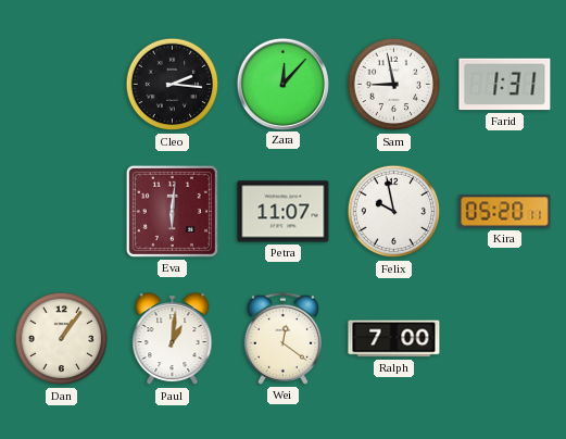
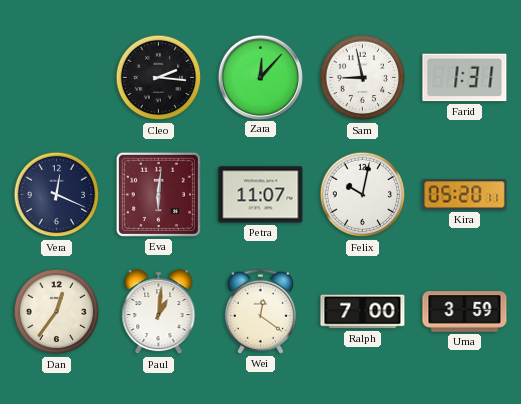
Vera: none -> 12:19 (57, 195)
Felix: 9:58 -> 10:02 (363, 195)
Dan: 1:06 -> 12:36 (57, 312)
Uma: none -> 3:59 (465, 312)
